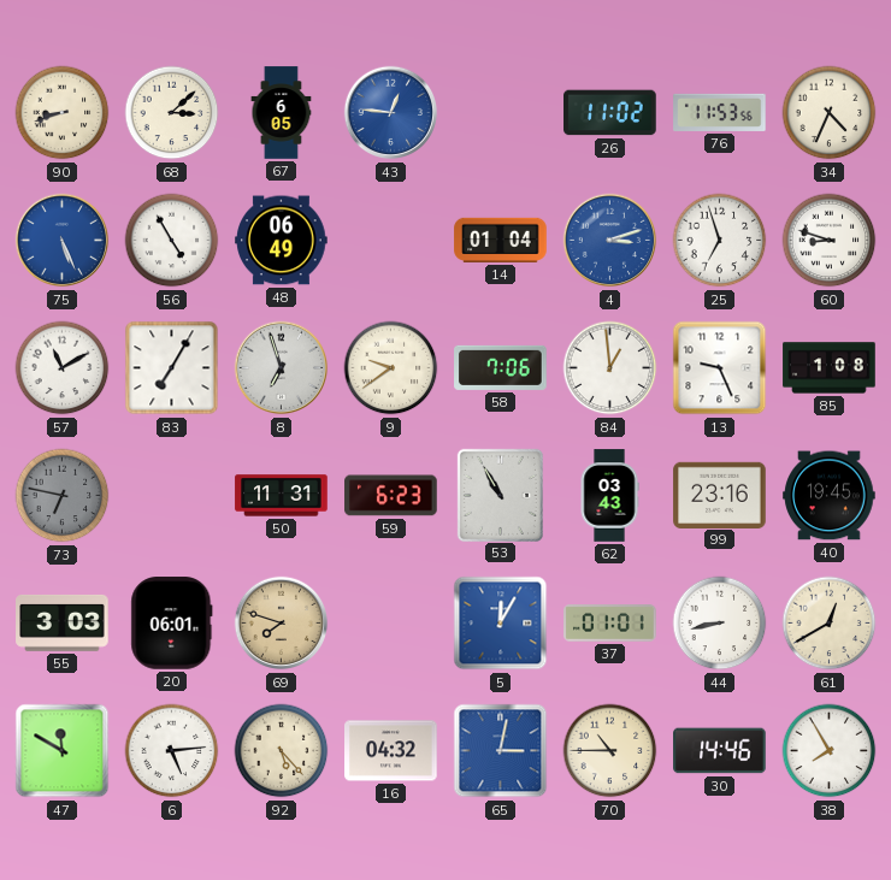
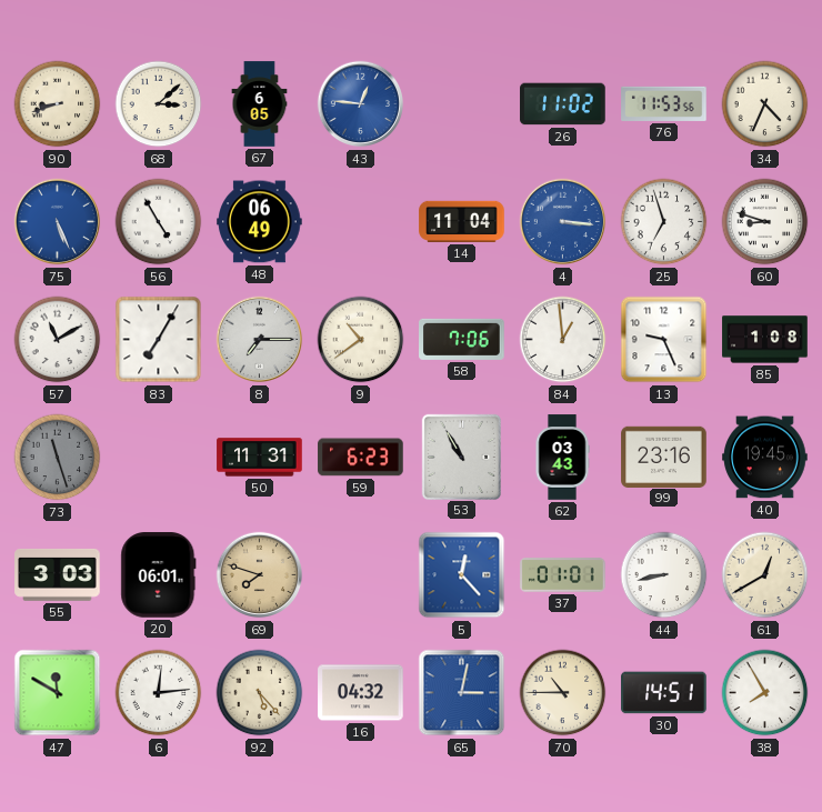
14: 01:04 -> 11:04 (462, 221)
4: 3:12 -> 3:16 (563, 222)
8: 6:57 -> 7:15 (260, 340)
9: 9:39 -> 10:39 (361, 340)
73: 6:47 -> 11:27 (58, 458)
5: 12:05 -> 12:23 (462, 575)
6: 5:14 -> 12:14 (159, 693)
30: 14:46 -> 14:51 (664, 693)
